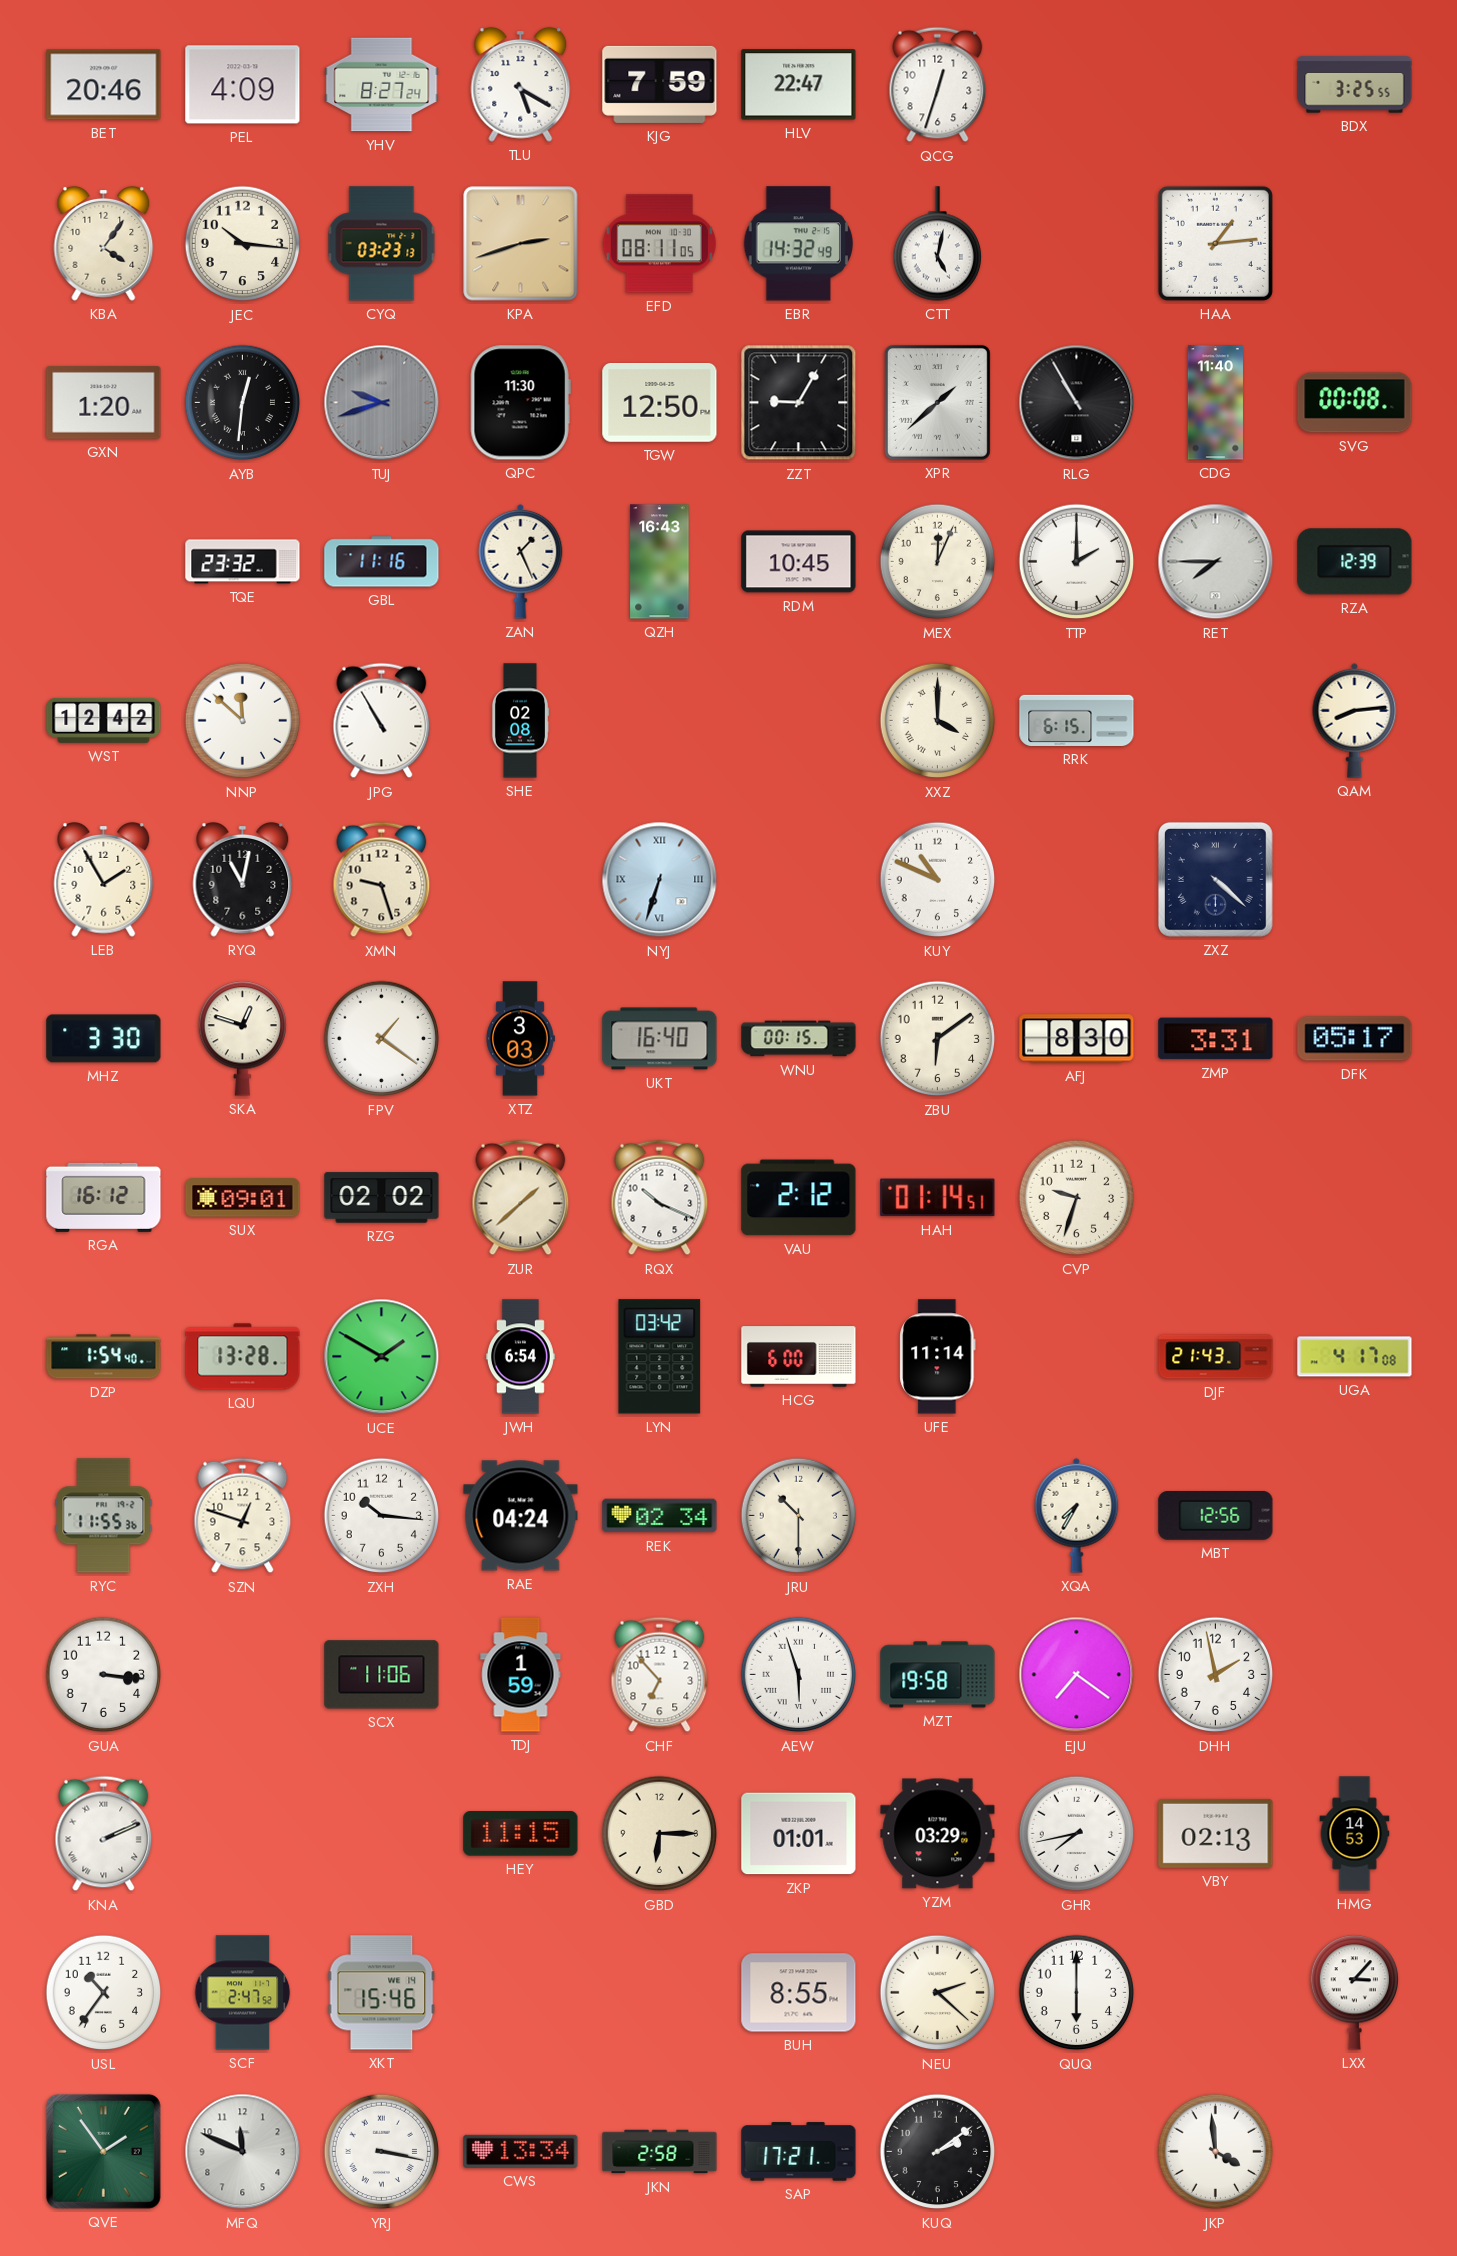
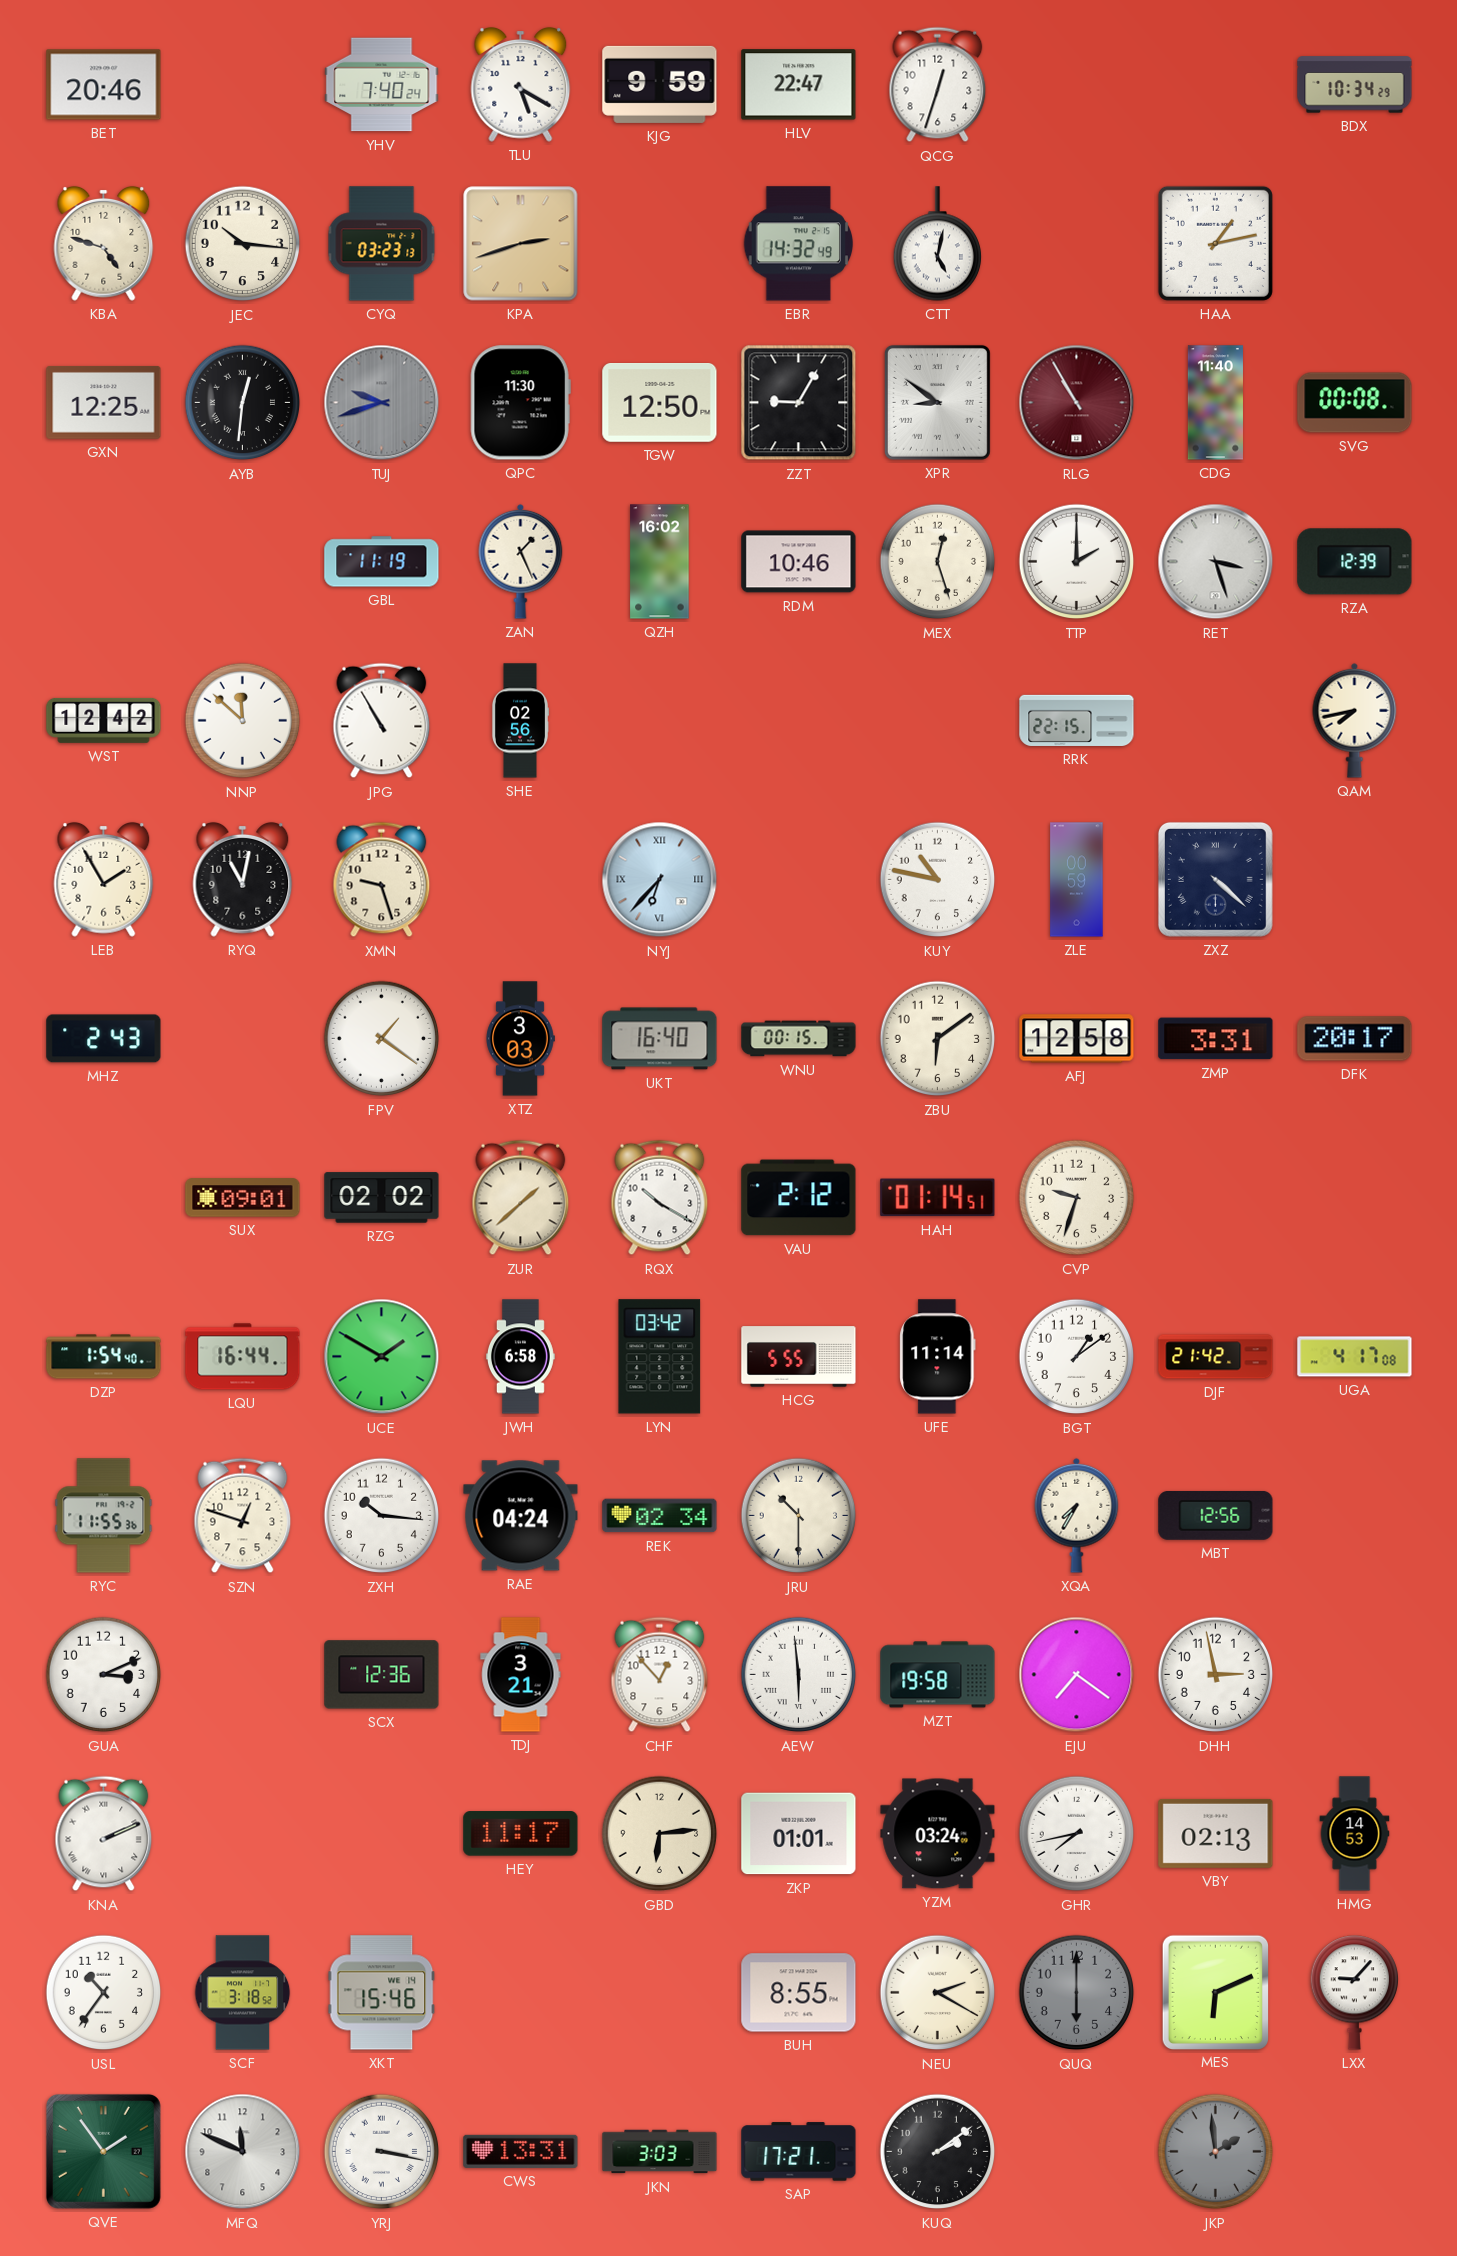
PEL: 4:09 -> none (243, 85)
YHV: 8:27 -> 7:40 (382, 85)
KJG: 7:59 -> 9:59 (660, 84)
BDX: 3:25 -> 10:34 (1355, 85)
KBA: 4:06 -> 4:48 (104, 243)
EFD: 08:11 -> none (659, 244)
HAA: 1:14 -> 1:13 (1215, 243)
GXN: 1:20 -> 12:25 (104, 402)
XPR: 1:38 -> 8:51 (937, 402)
RLG dial: black -> burgundy (1077, 403)
TQE: 23:32 -> none (243, 562)
GBL: 11:16 -> 11:19 (382, 562)
QZH: 16:43 -> 16:02 (660, 562)
RDM: 10:45 -> 10:46 (799, 562)
MEX: 12:04 -> 12:27 (938, 562)
RET: 7:45 -> 3:27 (1216, 562)
SHE: 02:08 -> 02:56 (520, 721)
XXZ: 4:00 -> none (938, 721)
RRK: 6:15 -> 22:15 (1077, 720)
QAM: 8:14 -> 7:43 (1355, 720)
NYJ: 6:33 -> 6:37 (660, 880)
KUY: 10:49 -> 10:47 (938, 880)
ZLE: none -> 00:59 (1077, 880)
MHZ: 3:30 -> 2:43 (104, 1039)
SKA: 12:48 -> none (242, 1039)
AFJ: 8:30 -> 12:58 (1077, 1039)
DFK: 05:17 -> 20:17 (1355, 1039)
RGA: 16:12 -> none (104, 1197)
RQX: 10:19 -> 10:20 (660, 1198)
LQU: 13:28 -> 16:44 (243, 1357)
JWH: 6:54 -> 6:58 (520, 1357)
HCG: 6:00 -> 5:55 (799, 1357)
BGT: none -> 1:09 (1077, 1357)
DJF: 21:43 -> 21:42 (1216, 1357)
GUA: 3:16 -> 3:11 (104, 1675)
SCX: 11:06 -> 12:36 (382, 1675)
TDJ: 1:59 -> 3:21 (521, 1675)
CHF: 6:53 -> 12:53 (660, 1675)
AEW: 5:57 -> 5:59 (799, 1675)
DHH: 1:58 -> 2:58 (1216, 1675)
HEY: 11:15 -> 11:17 (521, 1834)
GBD: 6:15 -> 6:14 (660, 1834)
YZM: 03:29 -> 03:24 (938, 1834)
SCF: 2:47 -> 3:18 (243, 1993)
NEU: 2:22 -> 2:20 (938, 1993)
QUQ dial: white -> grey (1077, 1993)
MES: none -> 6:11 (1215, 1992)
LXX: 3:07 -> 9:07 (1354, 1993)
CWS: 13:34 -> 13:31 (521, 2151)
JKN: 2:58 -> 3:03 (660, 2152)
JKP: 3:59 -> 1:59 (1216, 2152)
JKP dial: white -> grey (1216, 2152)
